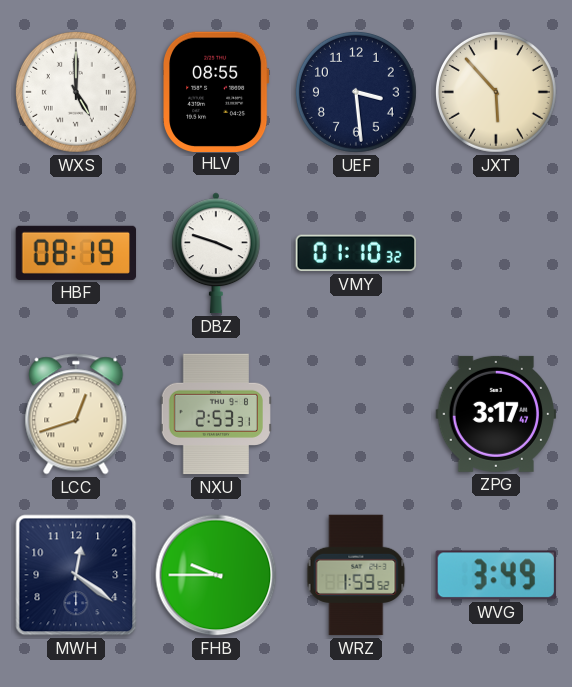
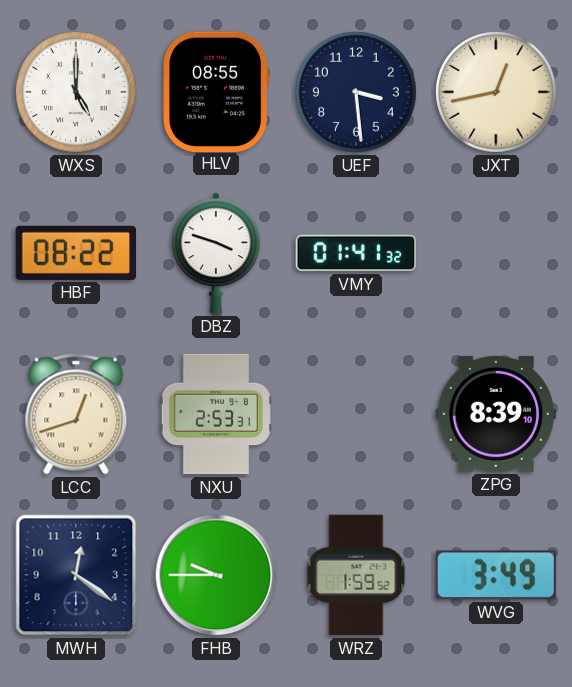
JXT: 5:53 -> 12:43 (496, 92)
HBF: 08:19 -> 08:22 (76, 253)
VMY: 01:10 -> 01:41 (355, 253)
ZPG: 3:17 -> 8:39 (496, 414)
